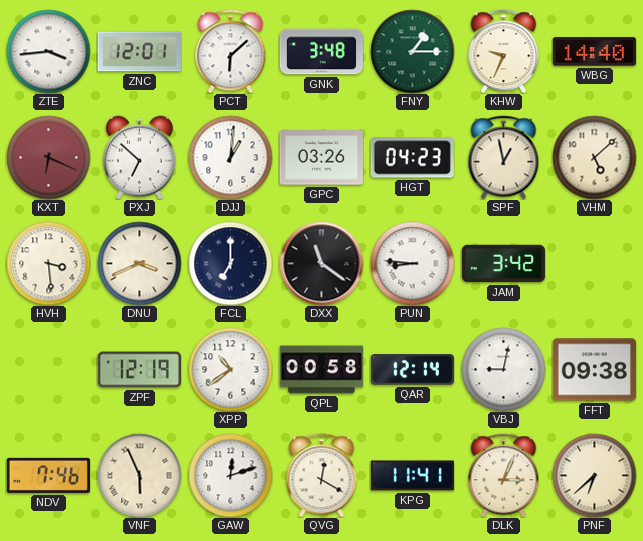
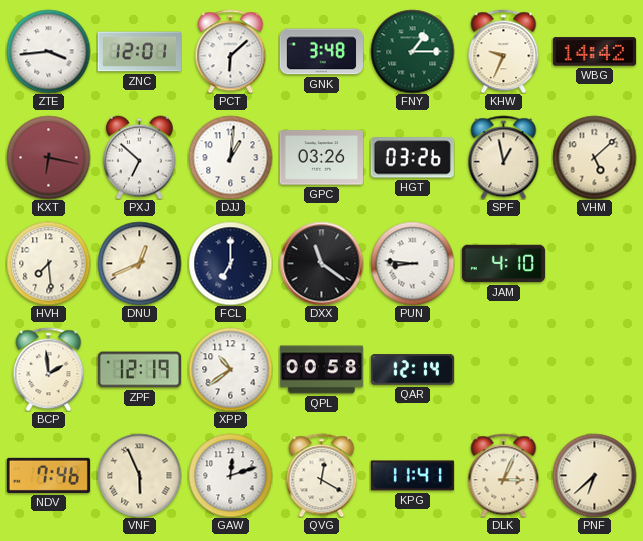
WBG: 14:40 -> 14:42 (594, 52)
KXT: 6:19 -> 6:17 (48, 157)
HGT: 04:23 -> 03:26 (412, 158)
HVH: 3:29 -> 7:29 (48, 263)
DNU: 3:41 -> 12:41 (139, 263)
JAM: 3:42 -> 4:10 (503, 264)
BCP: none -> 1:59 (49, 369)
VBJ: 9:02 -> none (503, 369)
FFT: 09:38 -> none (594, 370)
